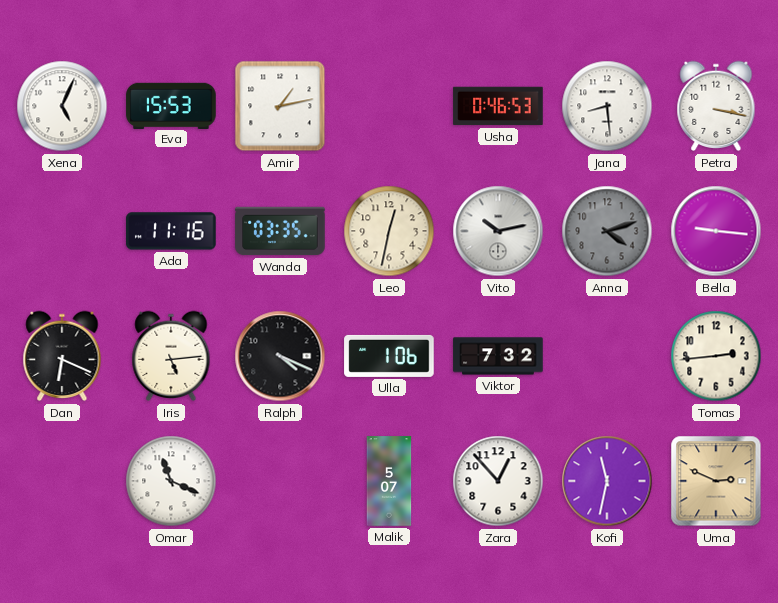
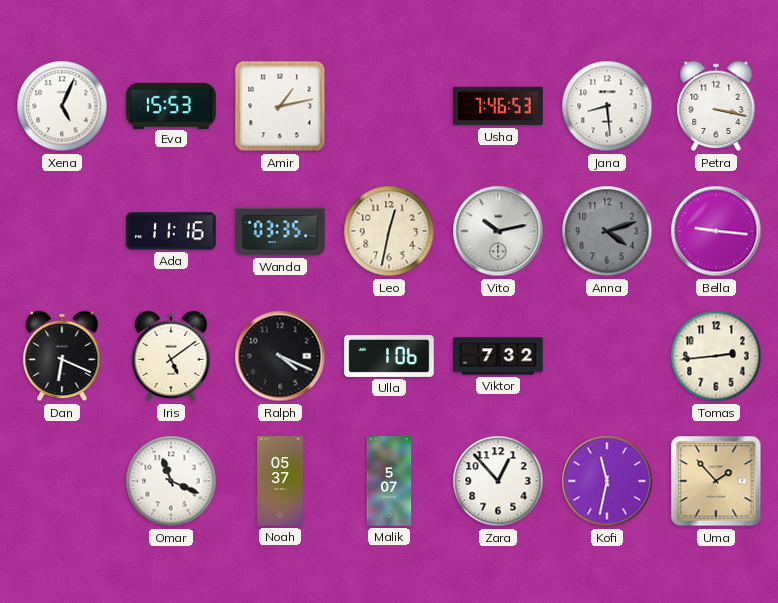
Usha: 0:46 -> 7:46 (498, 106)
Iris: 5:14 -> 5:09 (171, 356)
Noah: none -> 05:37 (281, 481)
Uma: 2:49 -> 1:53 (716, 481)
